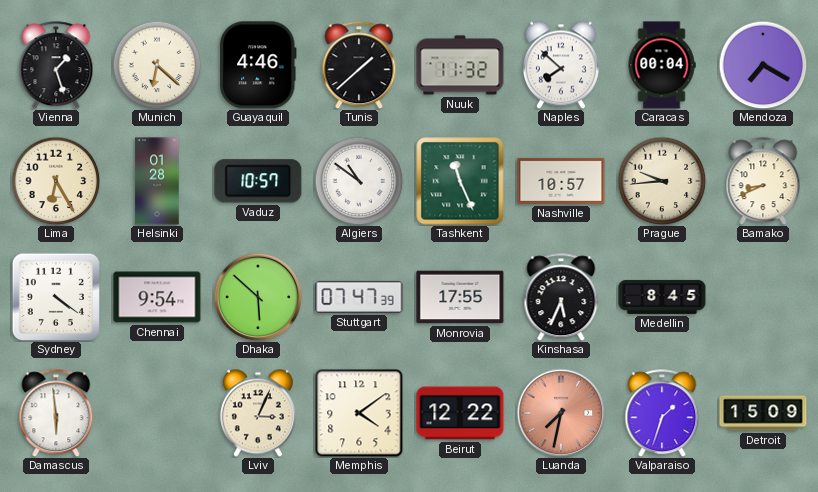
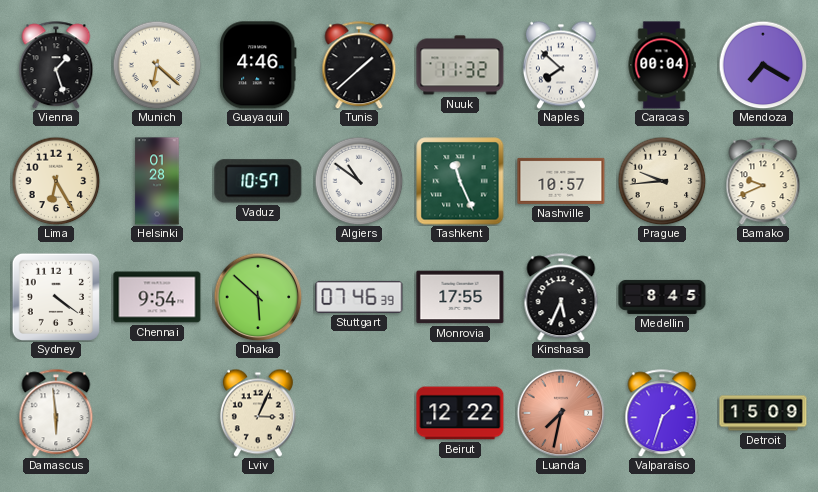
Bamako: 8:41 -> 9:41 (763, 181)
Stuttgart: 07:47 -> 07:46 (359, 297)
Memphis: 4:09 -> none (359, 413)
